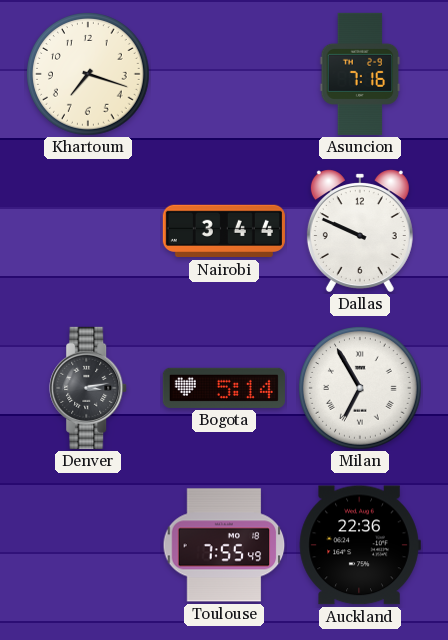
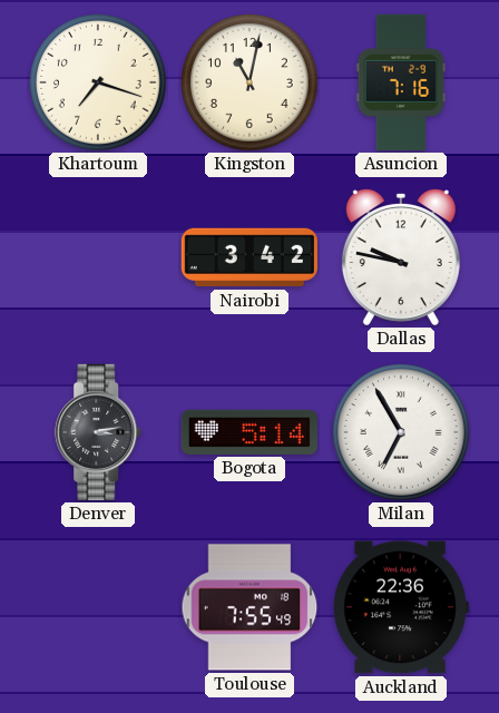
Kingston: none -> 11:02 (251, 84)
Nairobi: 3:44 -> 3:42 (250, 257)
Dallas: 9:49 -> 9:47 (401, 257)
